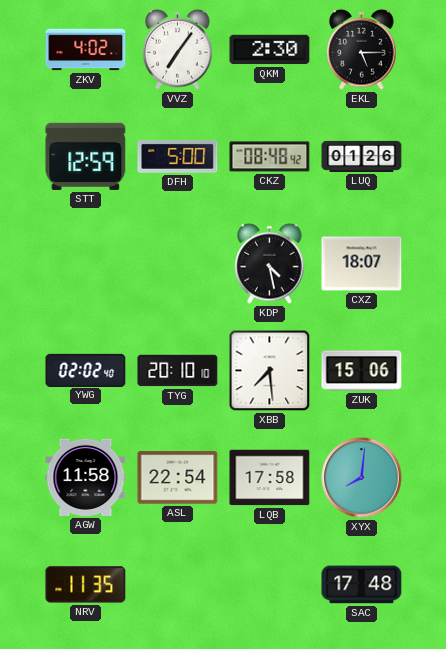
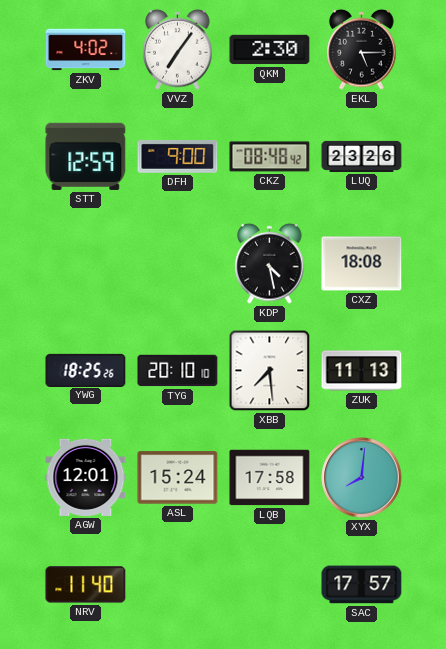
DFH: 5:00 -> 9:00 (178, 156)
LUQ: 01:26 -> 23:26 (362, 156)
CXZ: 18:07 -> 18:08 (362, 264)
YWG: 02:02 -> 18:25 (86, 370)
ZUK: 15:06 -> 11:13 (362, 371)
AGW: 11:58 -> 12:01 (86, 477)
ASL: 22:54 -> 15:24 (178, 478)
NRV: 11:35 -> 11:40 (86, 585)
SAC: 17:48 -> 17:57 (362, 585)
